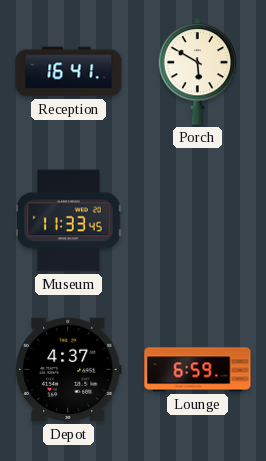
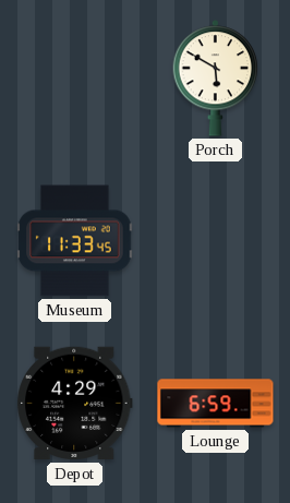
Reception: 16:41 -> none (69, 72)
Depot: 4:37 -> 4:29 (75, 404)
